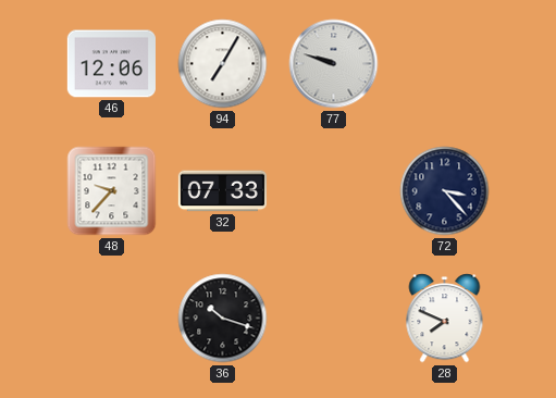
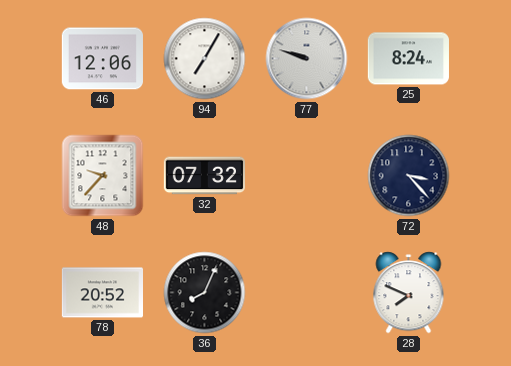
25: none -> 8:24 (408, 59)
32: 07:33 -> 07:32 (204, 176)
78: none -> 20:52 (102, 293)
36: 10:18 -> 8:04 (205, 293)
